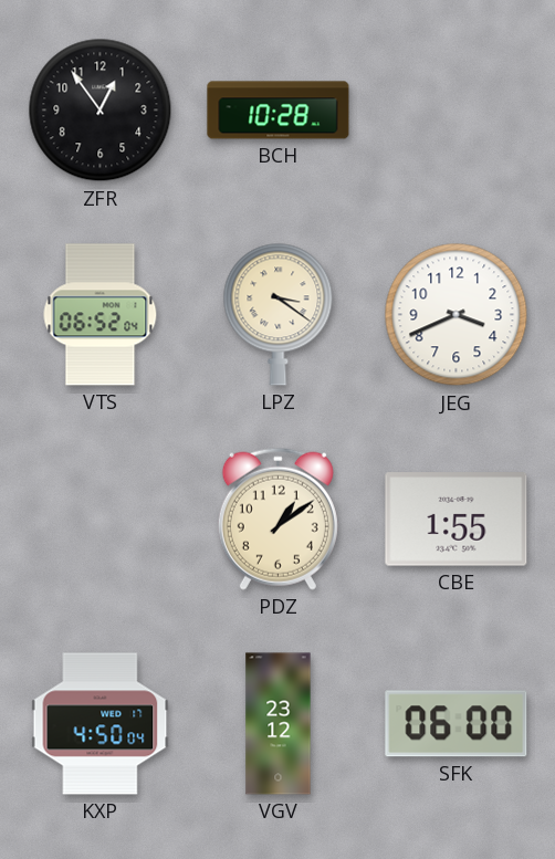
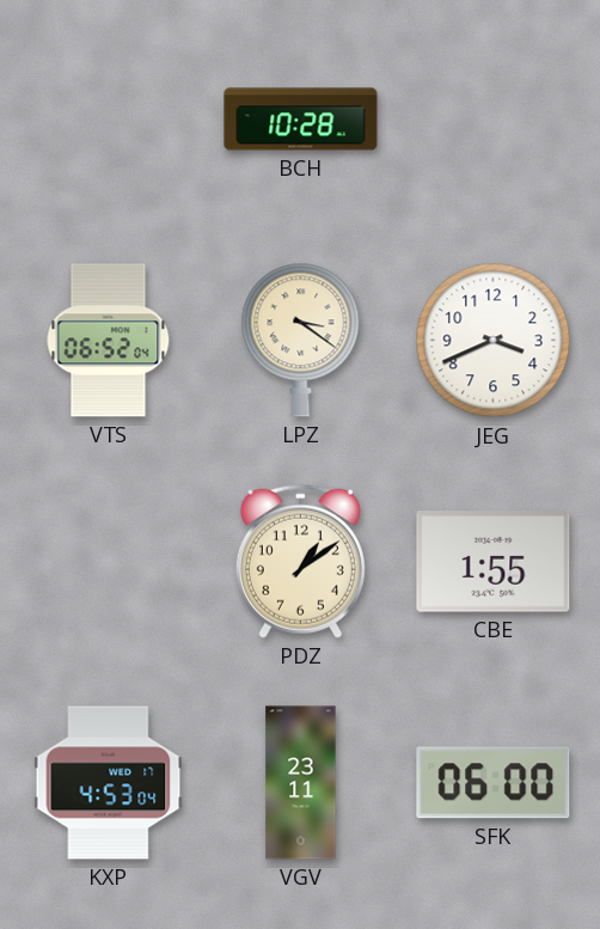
ZFR: 12:54 -> none (101, 111)
KXP: 4:50 -> 4:53 (109, 783)
VGV: 23:12 -> 23:11 (301, 783)
